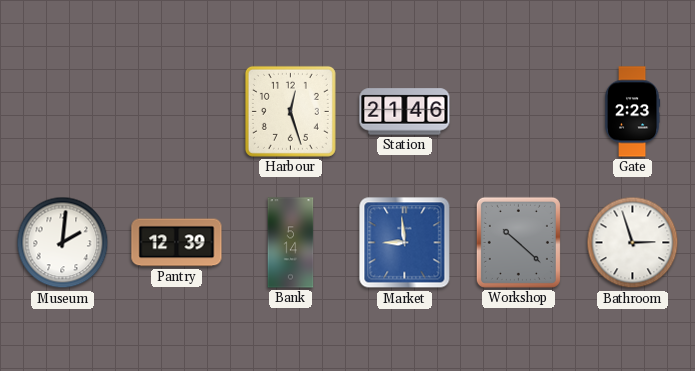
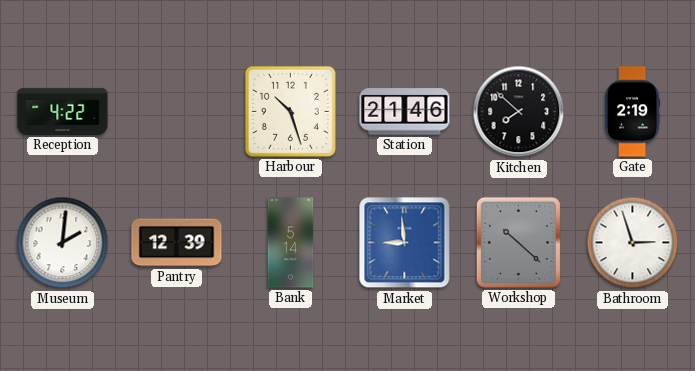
Reception: none -> 4:22 (63, 111)
Harbour: 12:27 -> 10:27 (290, 111)
Kitchen: none -> 7:52 (519, 112)
Gate: 2:23 -> 2:19 (632, 112)
